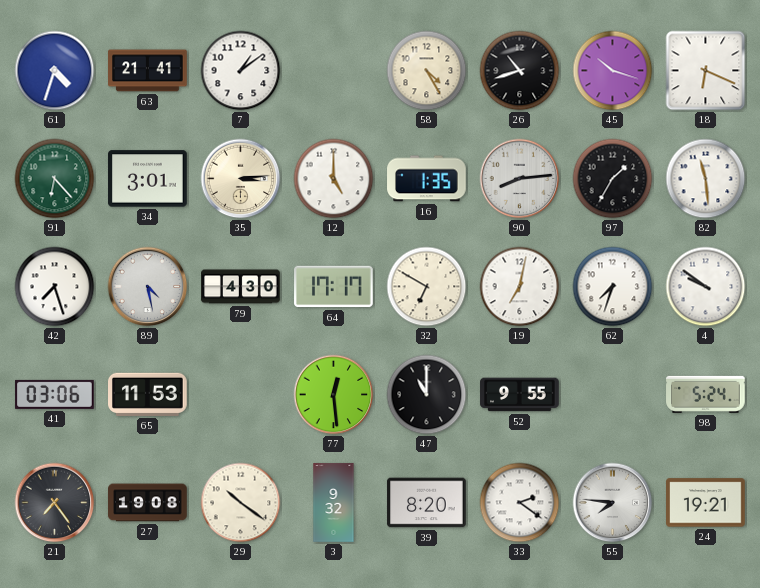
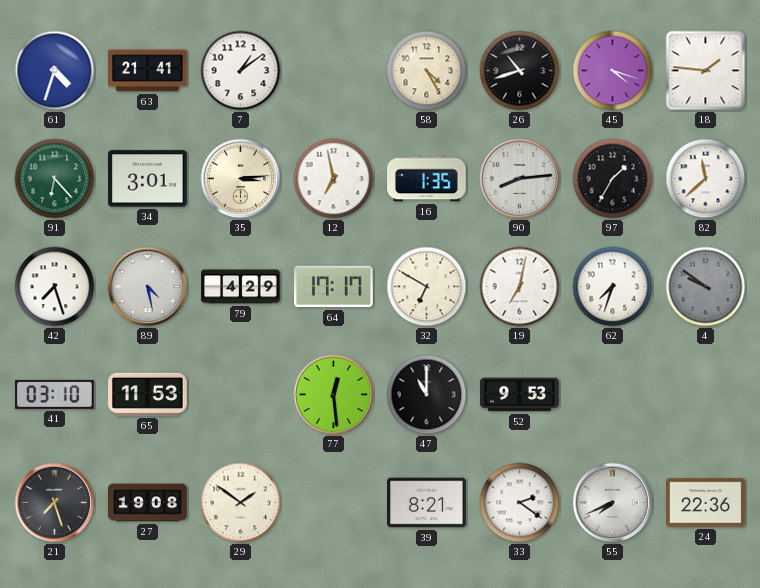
45: 10:18 -> 4:18 (613, 71)
18: 6:19 -> 1:46 (706, 71)
12: 5:00 -> 6:58 (334, 179)
82: 11:29 -> 11:38 (706, 179)
79: 4:30 -> 4:29 (241, 287)
4 dial: white -> grey (706, 287)
41: 03:06 -> 03:10 (55, 394)
52: 9:55 -> 9:53 (520, 395)
98: 5:24 -> none (706, 394)
21: 7:24 -> 7:27 (55, 503)
29: 10:21 -> 1:51 (241, 503)
3: 9:32 -> none (334, 503)
39: 8:20 -> 8:21 (427, 503)
55: 7:46 -> 7:41 (613, 503)
24: 19:21 -> 22:36 (706, 503)
